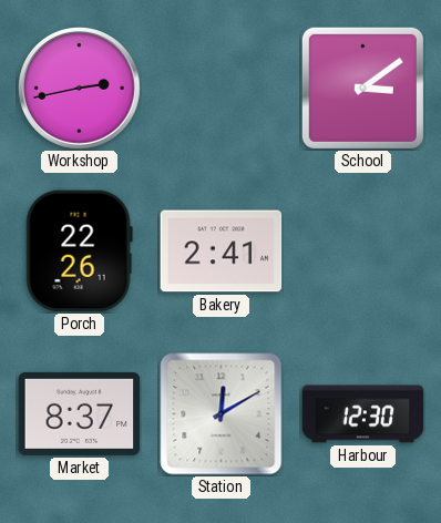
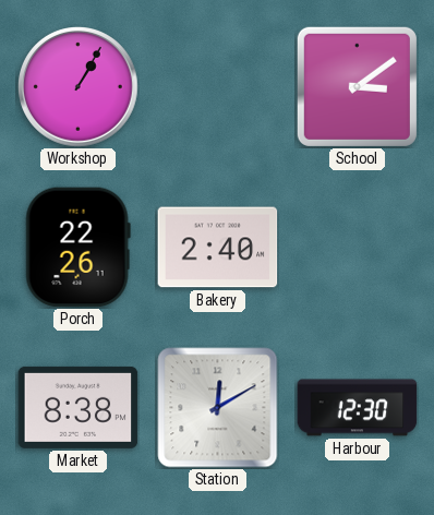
Workshop: 2:43 -> 1:05 (79, 87)
Bakery: 2:41 -> 2:40 (218, 248)
Market: 8:37 -> 8:38 (79, 407)
